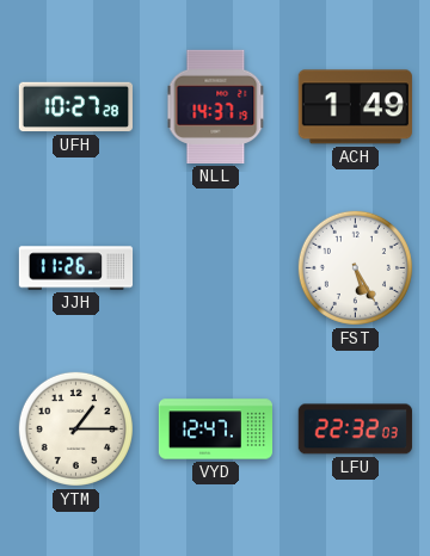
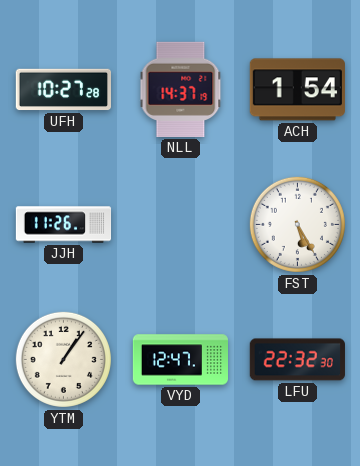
ACH: 1:49 -> 1:54 (297, 90)
YTM: 1:15 -> 1:06 (63, 359)
LFU: 22:32:03 -> 22:32:30 (297, 360)
